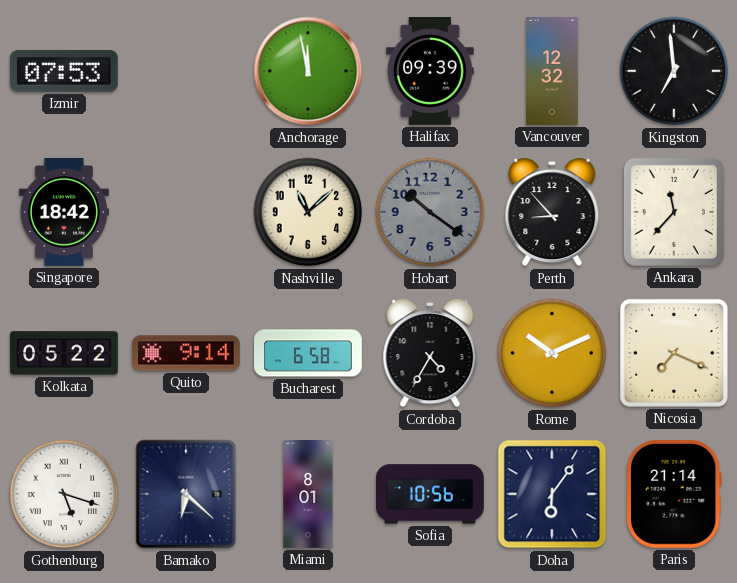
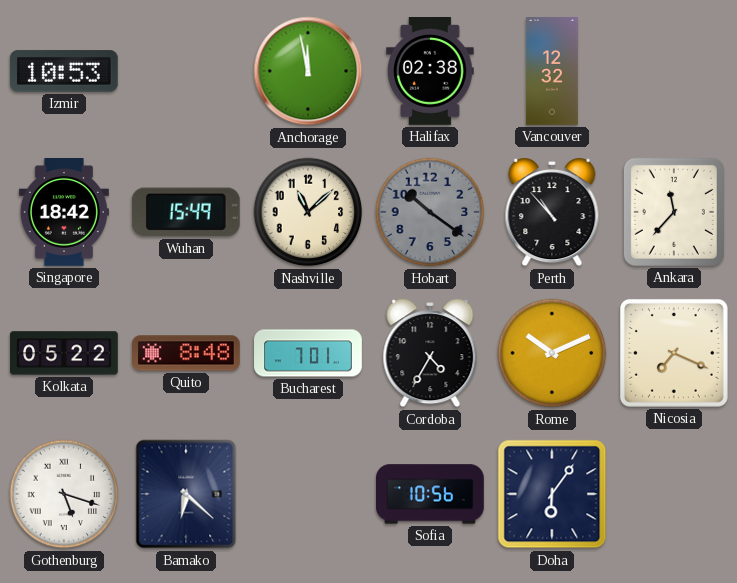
Izmir: 07:53 -> 10:53 (64, 71)
Halifax: 09:39 -> 02:38 (430, 71)
Kingston: 6:59 -> none (674, 71)
Wuhan: none -> 15:49 (186, 212)
Perth: 8:53 -> 10:53 (552, 212)
Quito: 9:14 -> 8:48 (186, 353)
Bucharest: 6:58 -> 7:01 (308, 353)
Miami: 8:01 -> none (308, 494)
Paris: 21:14 -> none (674, 495)
